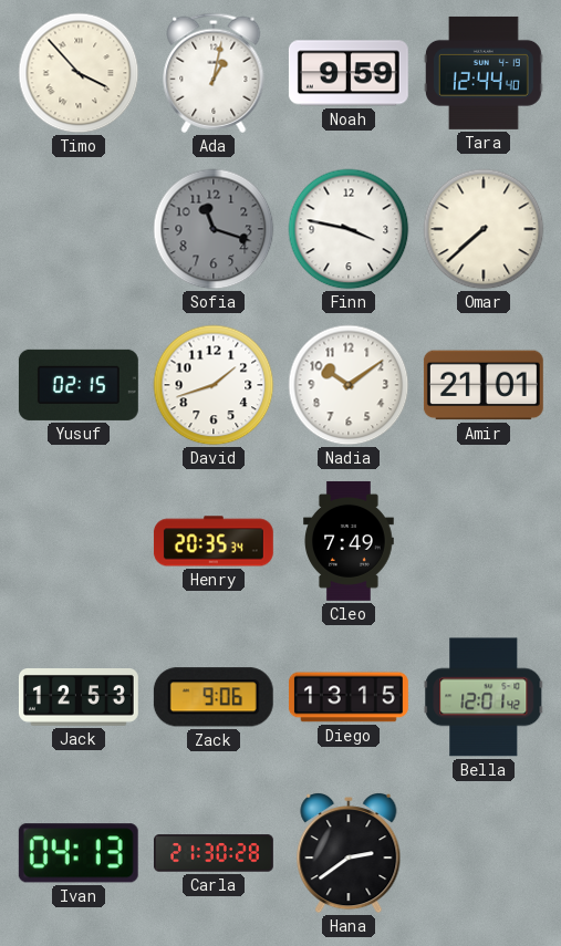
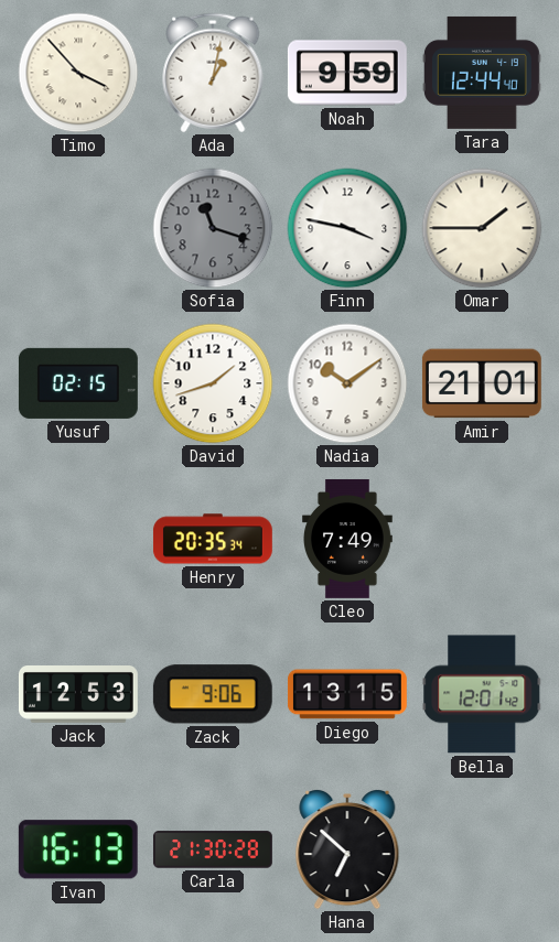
Omar: 7:38 -> 1:45 (482, 228)
Ivan: 04:13 -> 16:13 (78, 849)
Hana: 2:39 -> 6:52 (347, 851)
